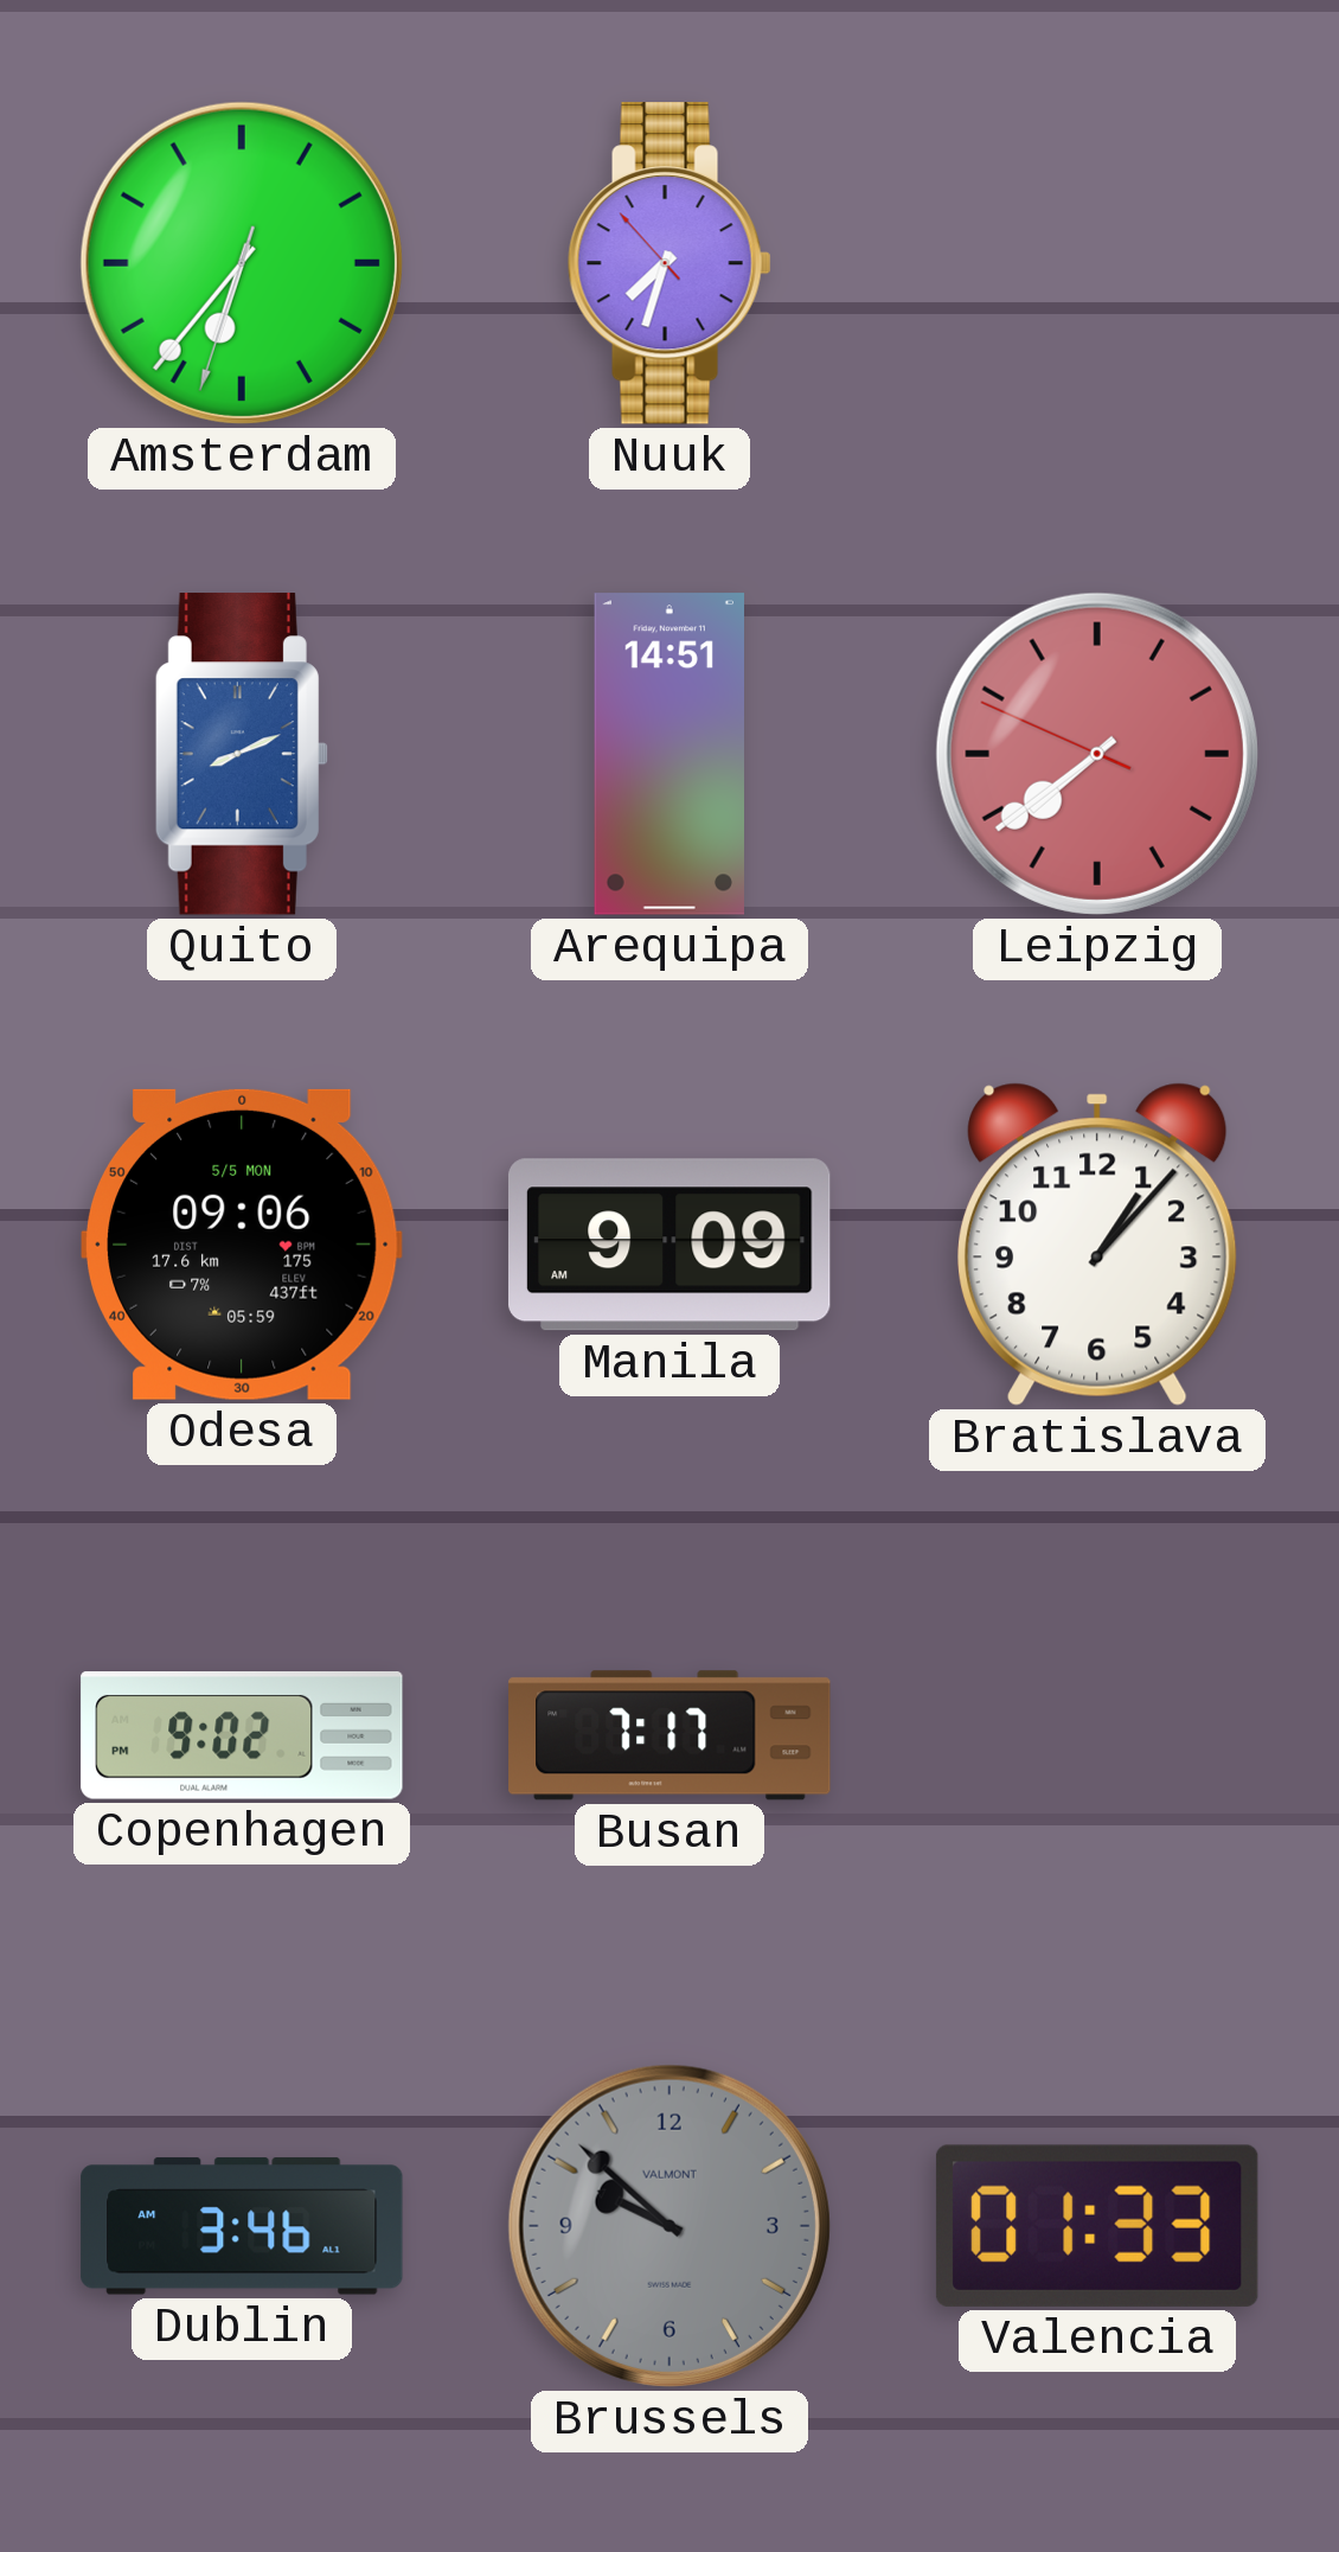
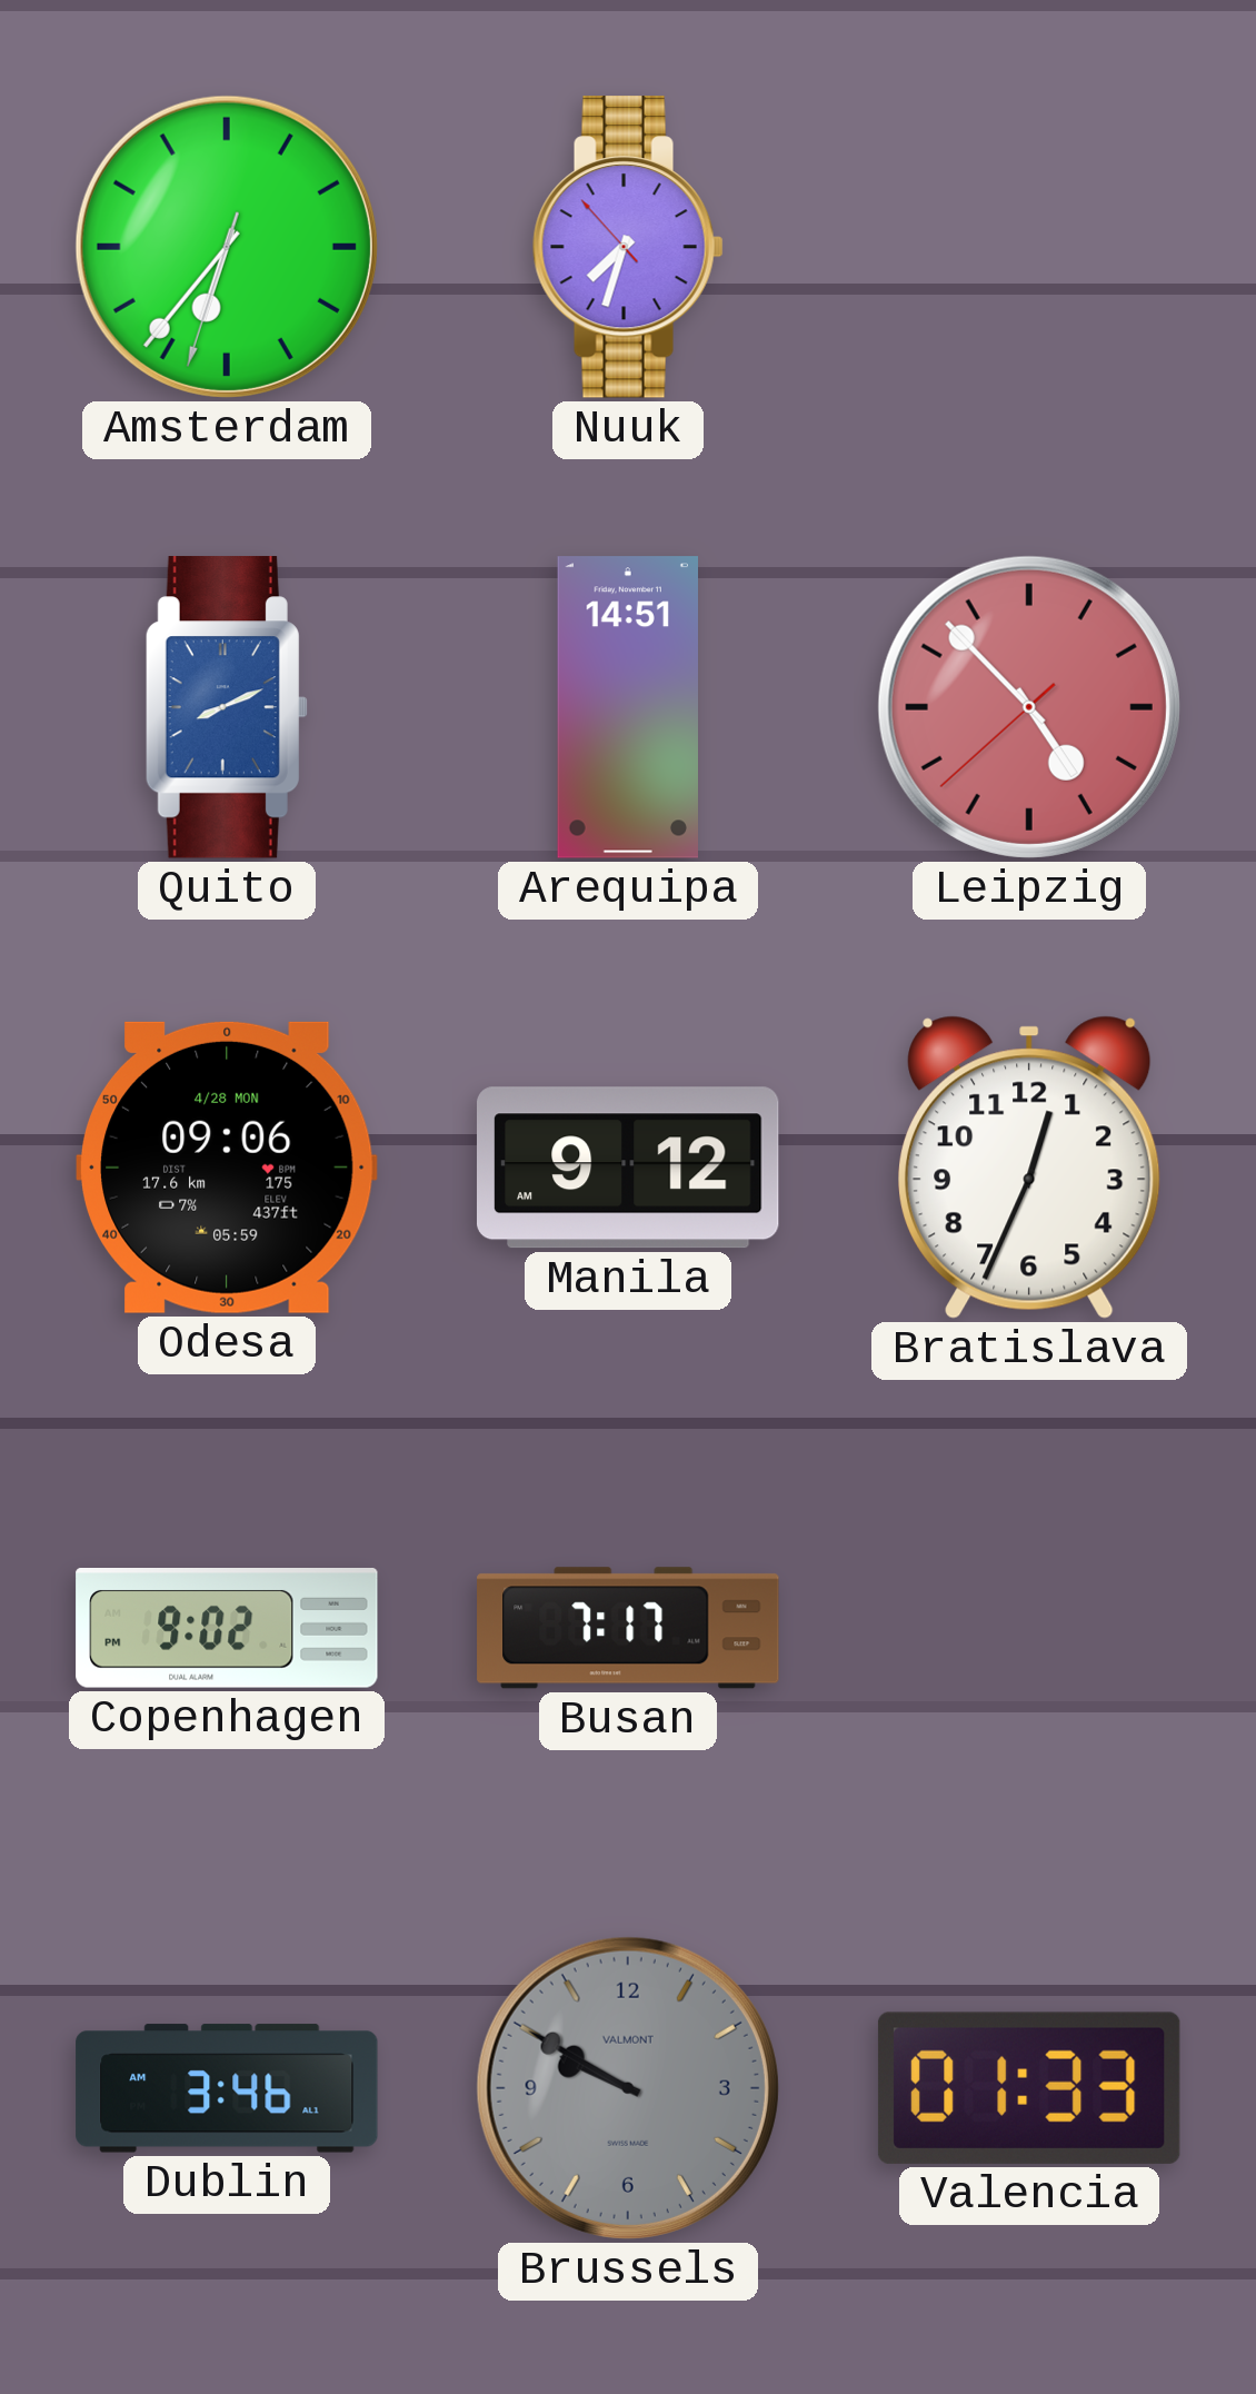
Leipzig: 7:38 -> 4:52 (1029, 707)
Odesa date: 5/5 MON -> 4/28 MON (228, 1168)
Manila: 9:09 -> 9:12 (628, 1168)
Bratislava: 1:07 -> 12:34 (1029, 1168)
Brussels: 9:52 -> 9:50 (628, 2088)
